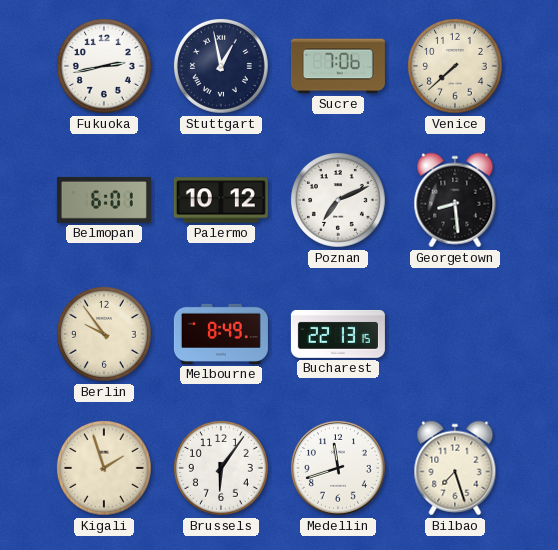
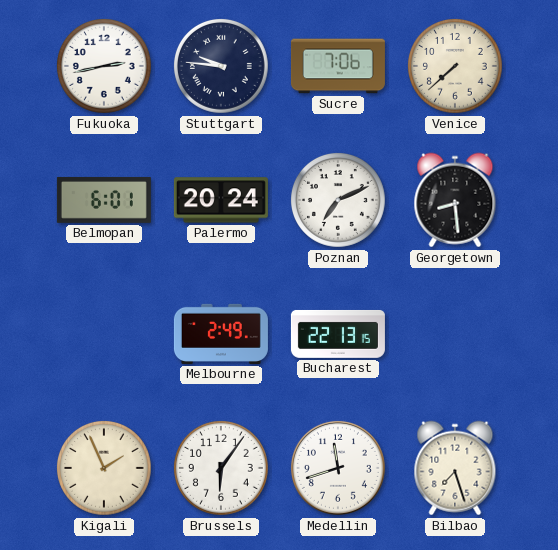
Stuttgart: 12:58 -> 9:46 (221, 66)
Palermo: 10:12 -> 20:24 (221, 200)
Berlin: 9:54 -> none (104, 334)
Melbourne: 8:49 -> 2:49 (221, 334)
Kigali: 1:57 -> 1:56 (104, 468)
